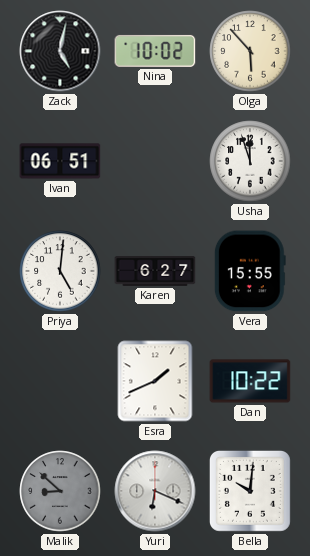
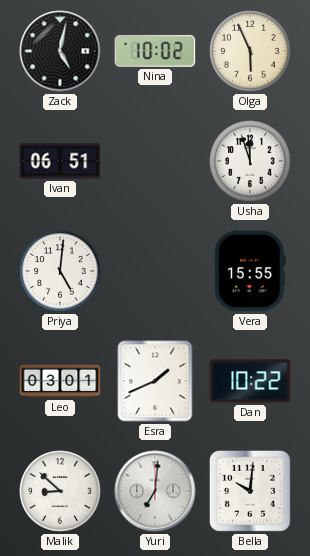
Olga: 5:53 -> 5:56 (250, 51)
Karen: 6:27 -> none (155, 271)
Leo: none -> 03:01 (60, 381)
Malik dial: grey -> white (60, 491)
Yuri: 6:19 -> 7:01 (155, 491)
